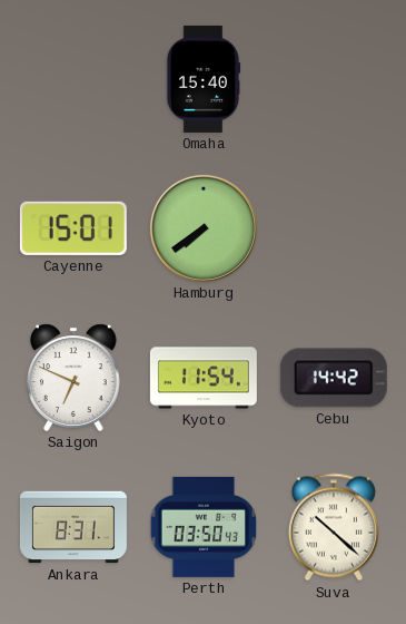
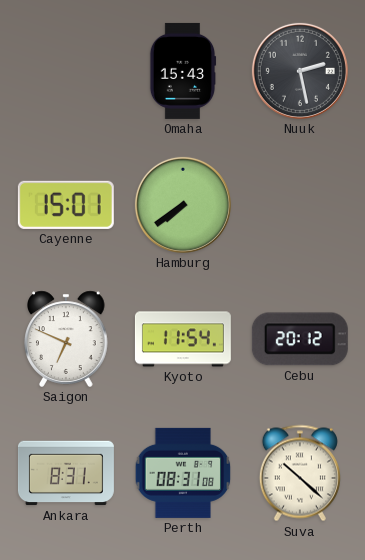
Omaha: 15:40 -> 15:43 (183, 71)
Nuuk: none -> 2:28 (300, 71)
Cebu: 14:42 -> 20:12 (300, 339)
Perth: 03:50 -> 08:31 (183, 473)
